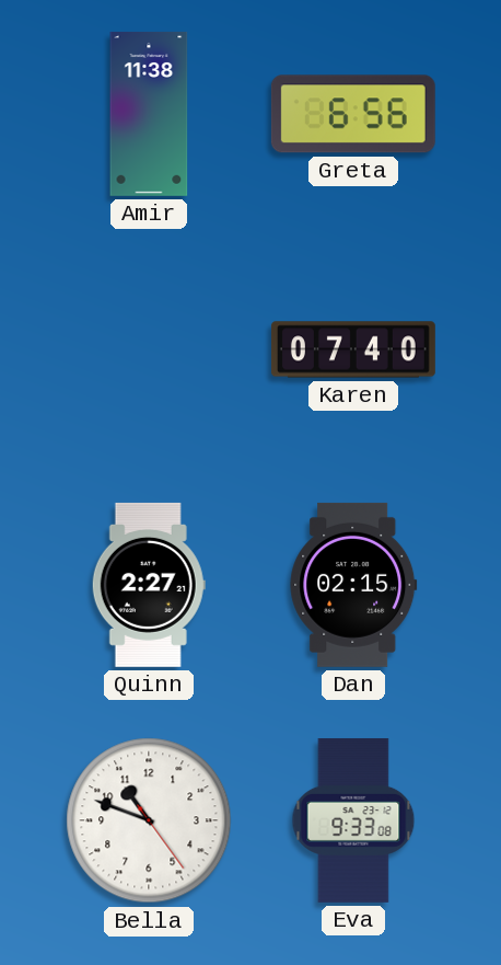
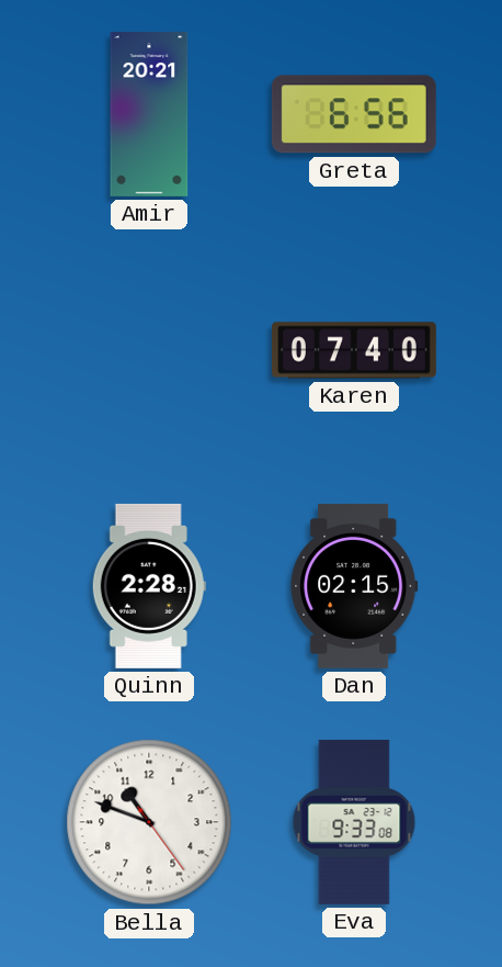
Amir: 11:38 -> 20:21 (149, 114)
Quinn: 2:27 -> 2:28 (149, 586)
